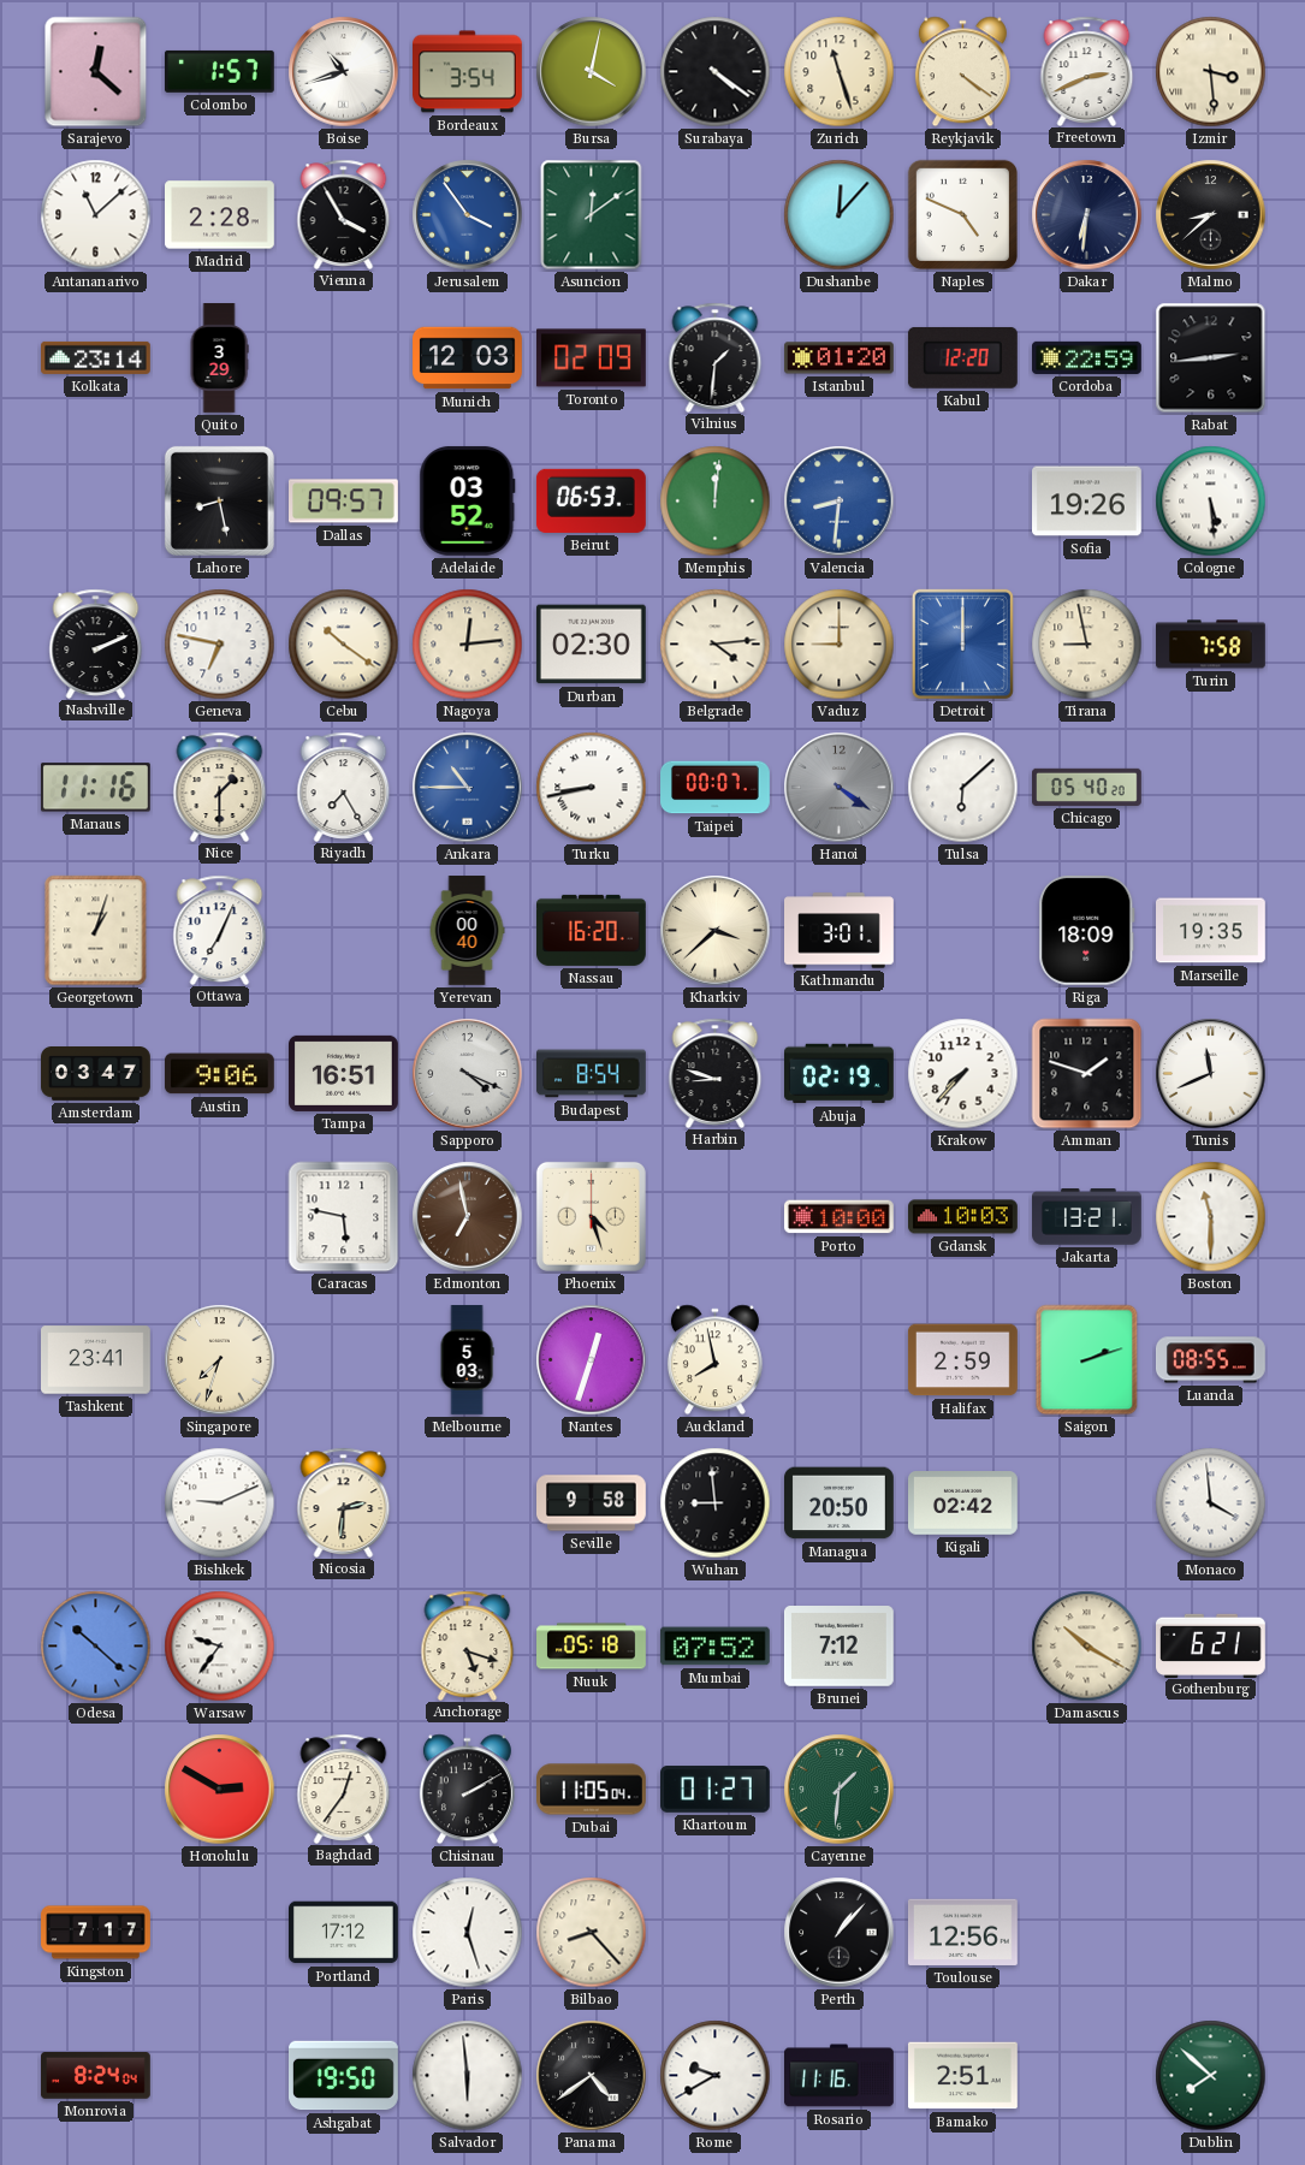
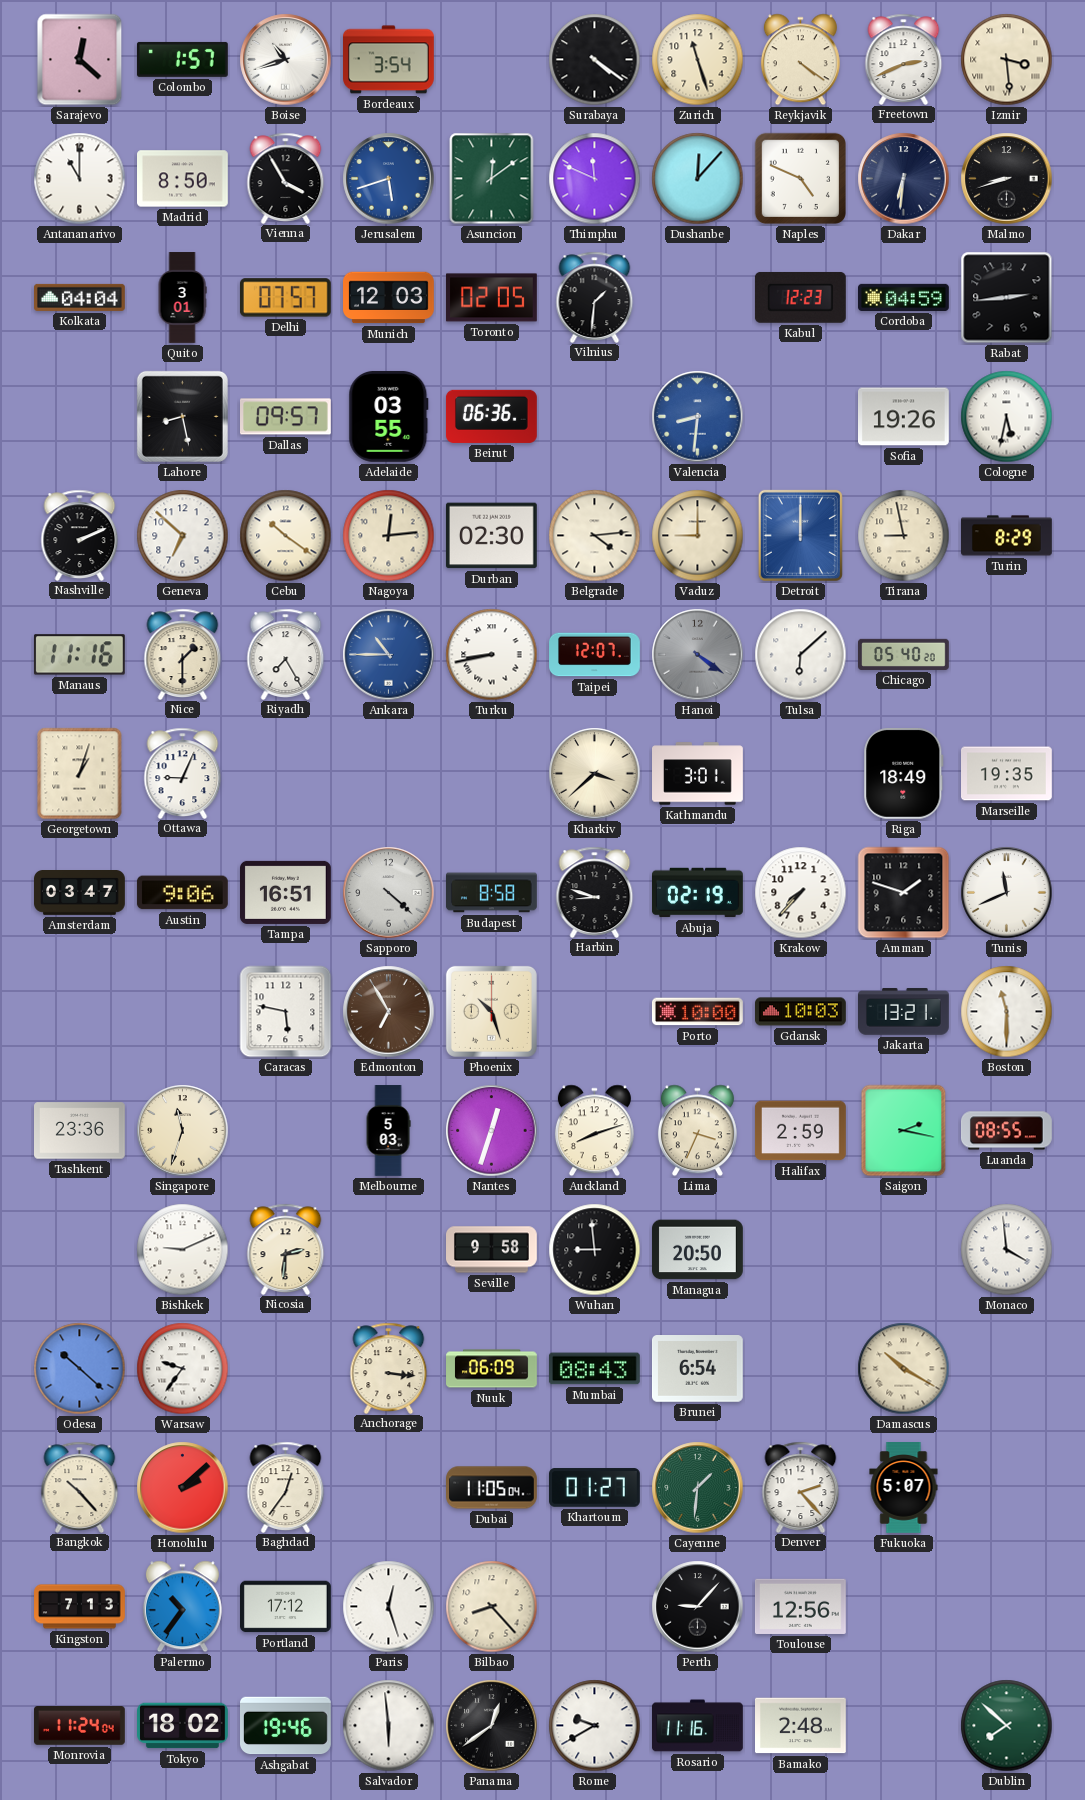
Bursa: 4:02 -> none (592, 72)
Antananarivo: 11:08 -> 11:00 (80, 179)
Madrid: 2:28 -> 8:50 (183, 179)
Jerusalem: 3:54 -> 5:42 (389, 179)
Thimphu: none -> 11:49 (595, 179)
Malmo: 8:38 -> 8:42 (1007, 179)
Kolkata: 23:14 -> 04:04 (80, 297)
Quito: 3:29 -> 3:01 (182, 298)
Delhi: none -> 07:57 (285, 298)
Toronto: 02:09 -> 02:05 (492, 298)
Istanbul: 01:20 -> none (840, 358)
Kabul: 12:20 -> 12:23 (800, 297)
Cordoba: 22:59 -> 04:59 (904, 297)
Adelaide: 03:52 -> 03:55 (389, 416)
Beirut: 06:53 -> 06:36 (491, 416)
Memphis: 12:01 -> none (716, 502)
Cologne: 5:29 -> 5:32 (1007, 417)
Geneva: 6:47 -> 6:52 (183, 536)
Turin: 7:58 -> 8:29 (1007, 536)
Taipei: 00:07 -> 12:07 (595, 655)
Ottawa: 7:04 -> 9:04 (183, 773)
Yerevan: 00:40 -> none (467, 931)
Nassau: 16:20 -> none (592, 930)
Riga: 18:09 -> 18:49 (904, 773)
Sapporo: 4:19 -> 4:22 (389, 893)
Budapest: 8:54 -> 8:58 (492, 893)
Edmonton: 6:58 -> 6:55 (389, 1012)
Phoenix: 4:27 -> 10:27 (491, 1011)
Tashkent: 23:41 -> 23:36 (80, 1131)
Singapore: 7:33 -> 11:33 (183, 1131)
Auckland: 7:58 -> 8:12 (594, 1131)
Lima: none -> 3:34 (697, 1131)
Saigon: 2:12 -> 2:17 (904, 1131)
Kigali: 02:42 -> none (963, 1503)
Anchorage: 5:18 -> 3:16 (389, 1368)
Nuuk: 05:18 -> 06:09 (492, 1369)
Mumbai: 07:52 -> 08:43 (594, 1369)
Brunei: 7:12 -> 6:54 (697, 1369)
Gothenburg: 6:21 -> none (1211, 1645)
Bangkok: none -> 10:23 (80, 1487)
Honolulu: 2:50 -> 2:08 (183, 1488)
Chisinau: 2:10 -> none (467, 1790)
Denver: none -> 2:23 (801, 1487)
Fukuoka: none -> 5:07 (904, 1488)
Kingston: 7:17 -> 7:13 (80, 1607)
Palermo: none -> 10:36 (182, 1607)
Perth: 1:07 -> 9:07 (698, 1607)
Monrovia: 8:24 -> 11:24 (80, 1726)
Tokyo: none -> 18:02 (183, 1726)
Ashgabat: 19:50 -> 19:46 (286, 1726)
Panama: 4:39 -> 12:39 (492, 1726)
Bamako: 2:51 -> 2:48 (801, 1726)
